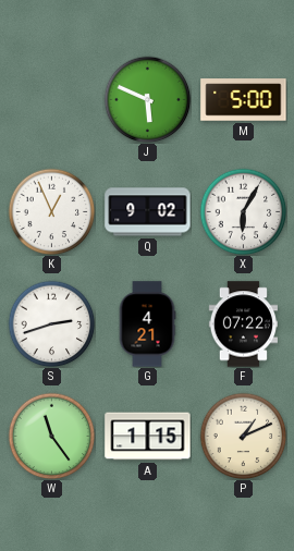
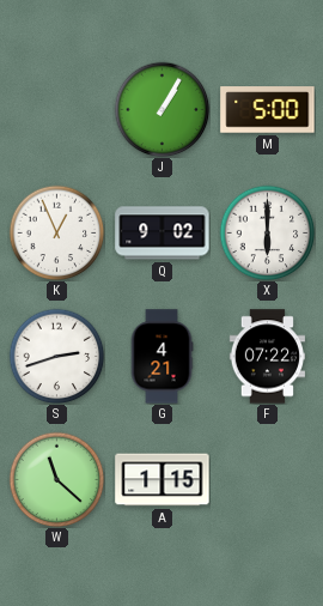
J: 5:49 -> 1:05 (161, 109)
X: 6:05 -> 6:00 (267, 232)
W: 11:24 -> 11:22 (56, 479)
P: 1:11 -> none (243, 436)
